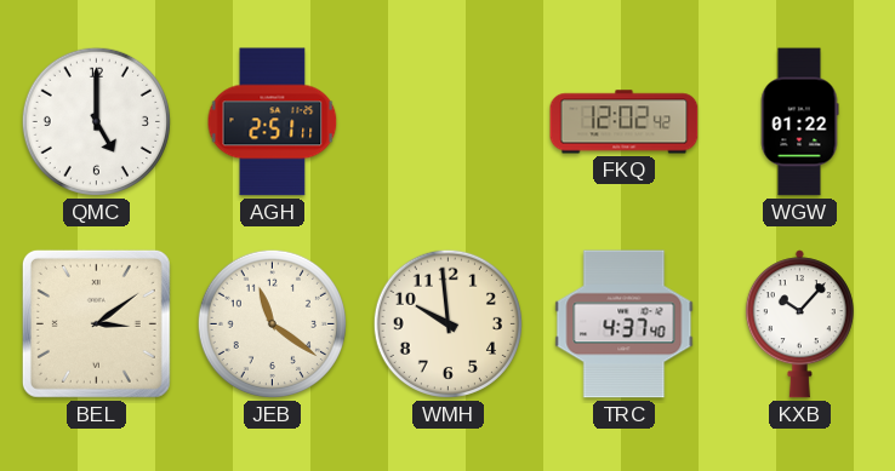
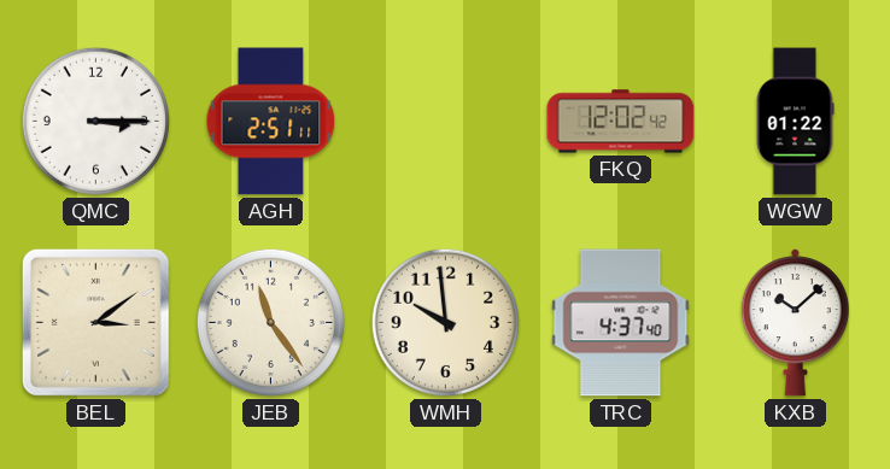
QMC: 5:00 -> 3:15 (95, 121)
JEB: 11:21 -> 11:24 (270, 322)
KXB: 10:07 -> 10:08 (795, 323)
